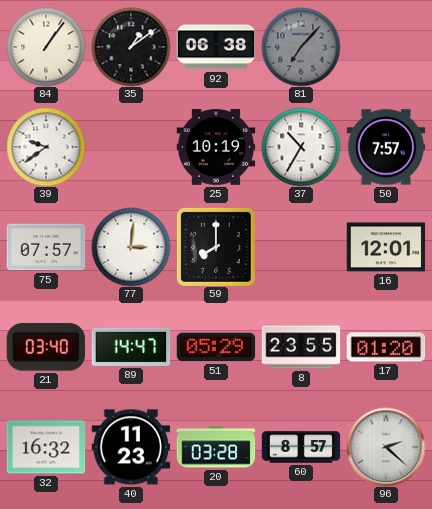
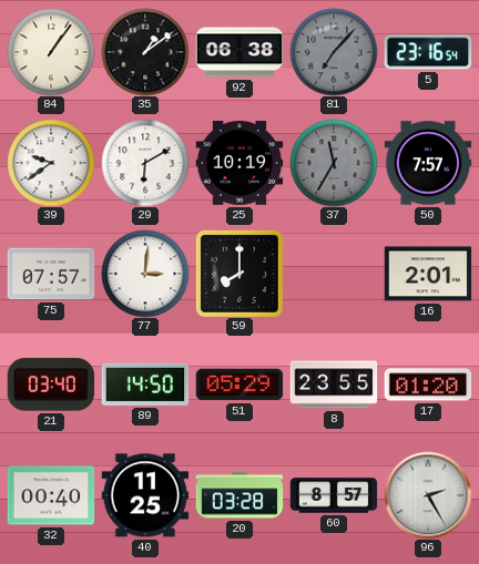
5: none -> 23:16 (428, 52)
29: none -> 6:10 (145, 163)
37: 10:35 -> 11:35 (334, 163)
37 dial: white -> grey (334, 163)
16: 12:01 -> 2:01 (428, 274)
89: 14:47 -> 14:50 (145, 384)
32: 16:32 -> 00:40 (51, 495)
40: 11:23 -> 11:25 (145, 495)
96: 2:22 -> 2:25 (428, 495)
